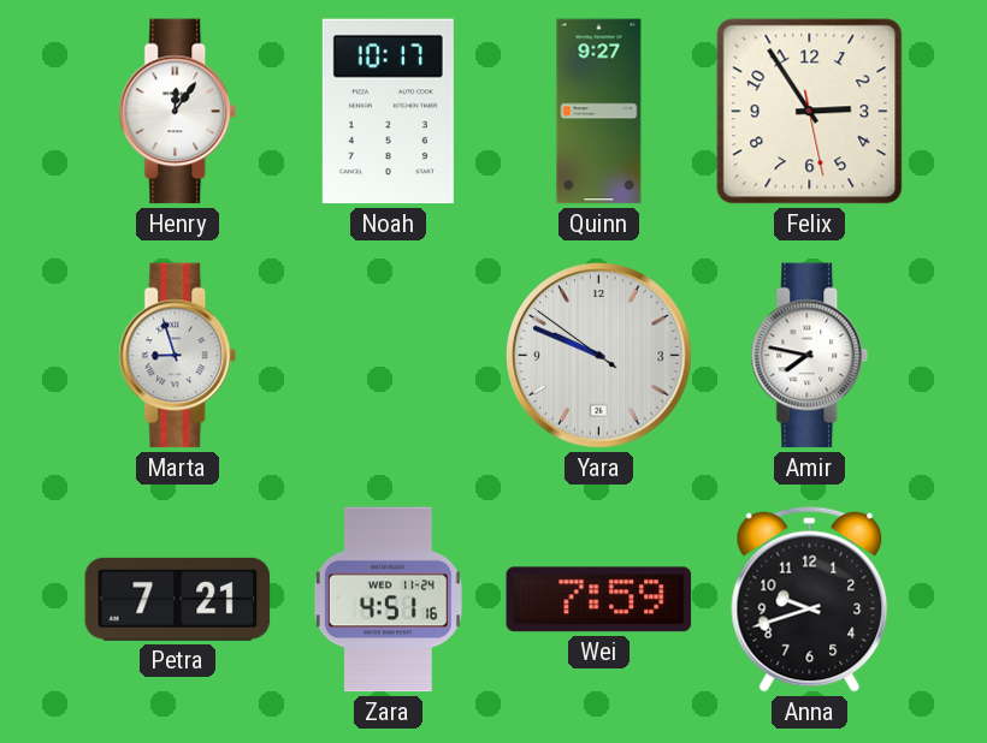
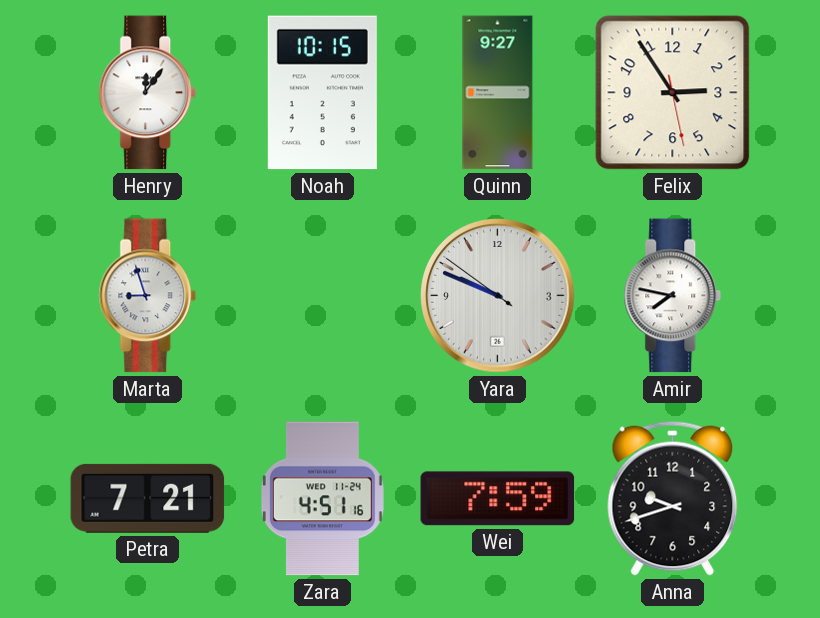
Noah: 10:17 -> 10:15 (322, 93)
